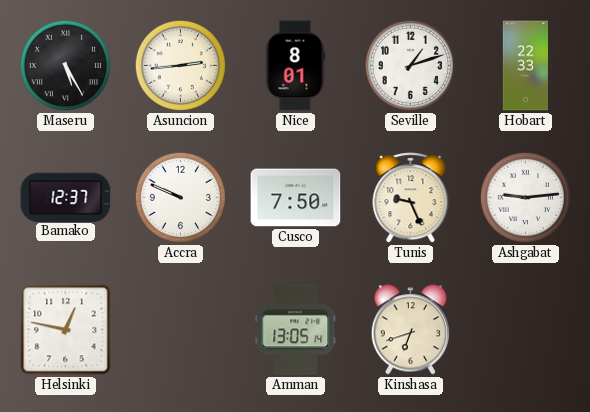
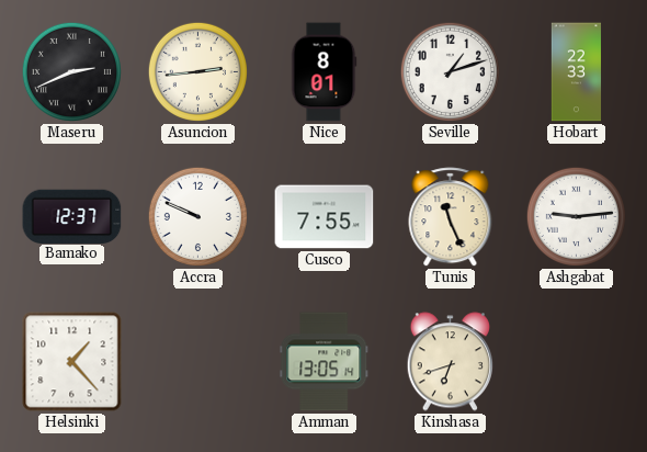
Maseru: 5:25 -> 2:41 (71, 71)
Cusco: 7:50 -> 7:55 (325, 217)
Tunis: 9:26 -> 11:26 (451, 217)
Helsinki: 12:47 -> 1:23 (72, 362)
